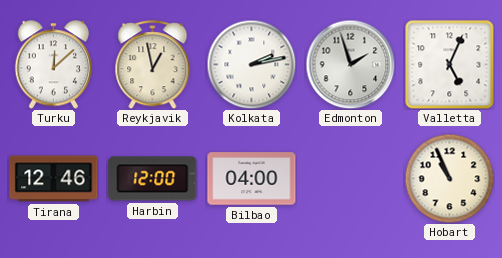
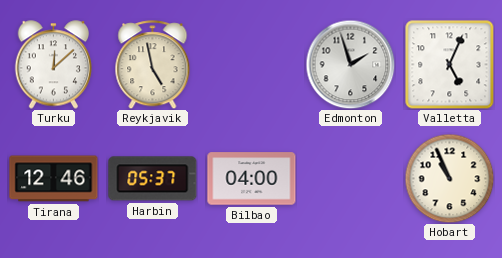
Reykjavik: 12:58 -> 4:58 (153, 65)
Kolkata: 2:13 -> none (251, 64)
Harbin: 12:00 -> 05:37 (153, 179)
